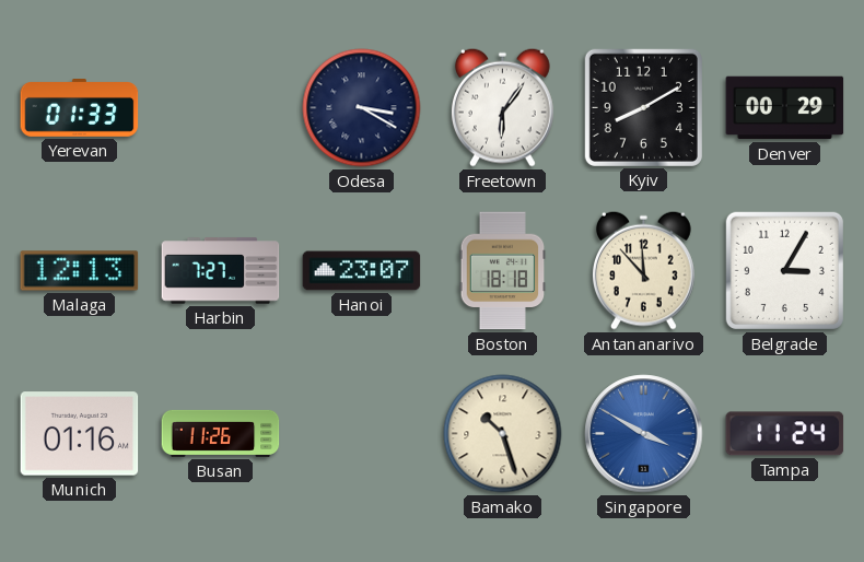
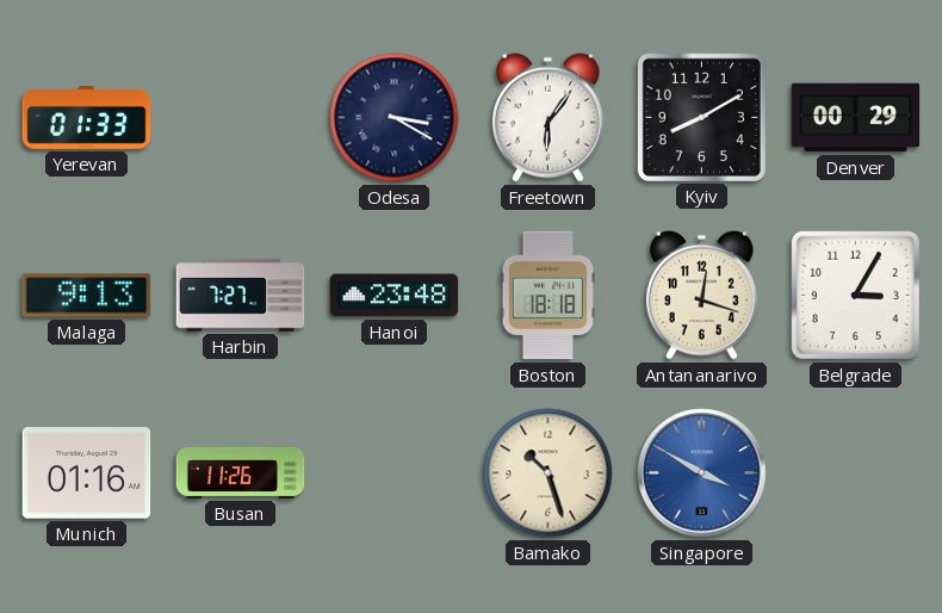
Malaga: 12:13 -> 9:13 (87, 296)
Hanoi: 23:07 -> 23:48 (395, 296)
Antananarivo: 11:53 -> 12:18 (701, 295)
Tampa: 11:24 -> none (785, 434)
